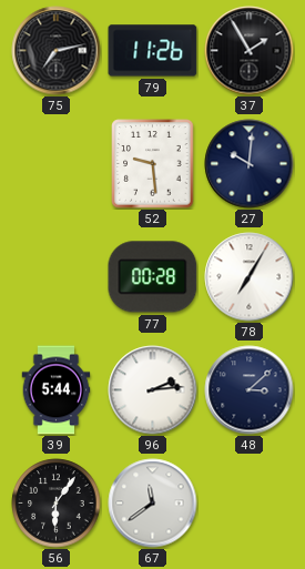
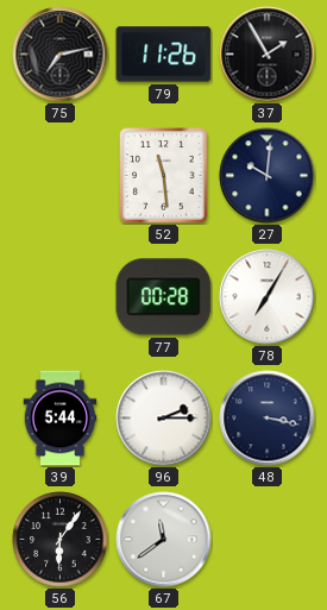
52: 9:29 -> 11:29 (164, 176)
96: 2:14 -> 2:15 (164, 419)
48: 3:08 -> 3:17 (268, 419)
